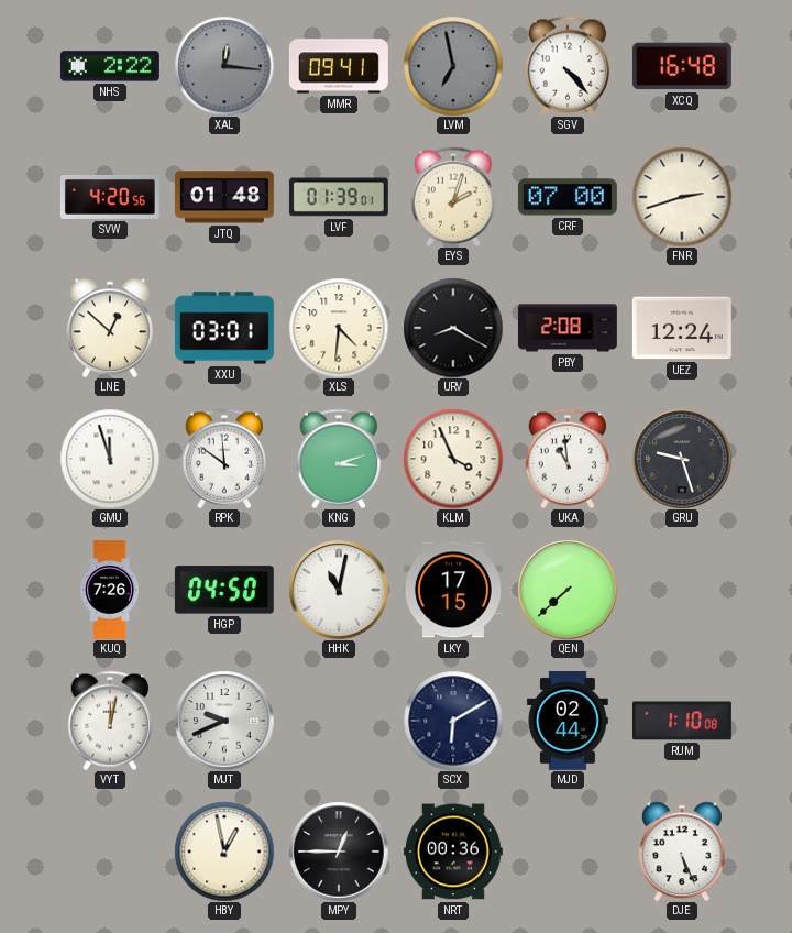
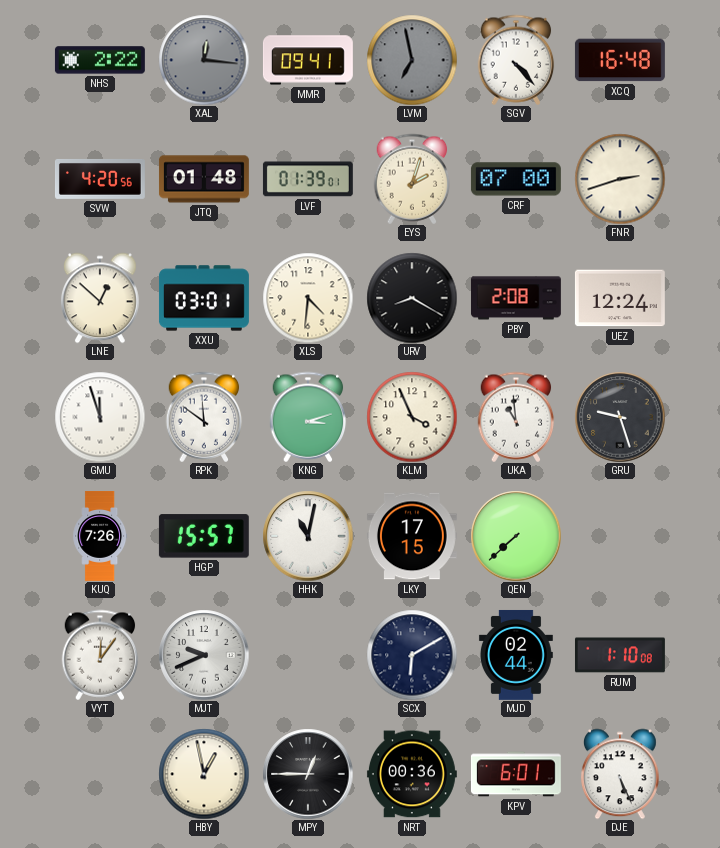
HGP: 04:50 -> 15:57 (204, 536)
VYT: 12:02 -> 12:06 (100, 655)
KPV: none -> 6:01 (516, 774)
